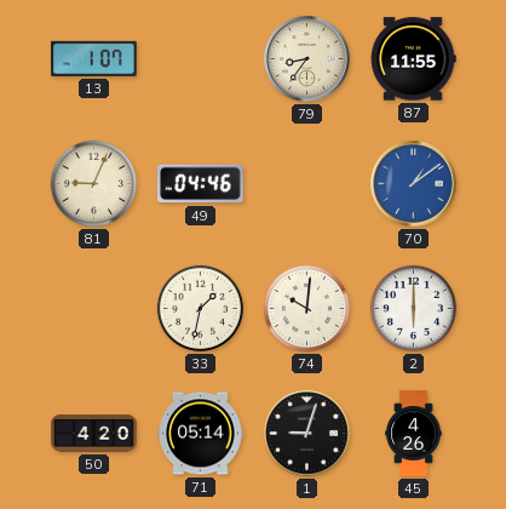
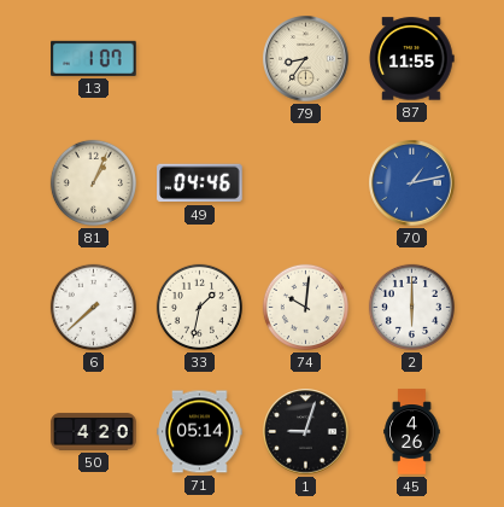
81: 9:04 -> 1:04 (93, 182)
70: 1:09 -> 1:13 (412, 183)
6: none -> 7:38 (93, 307)
